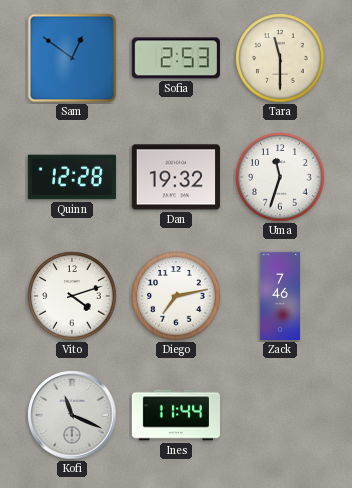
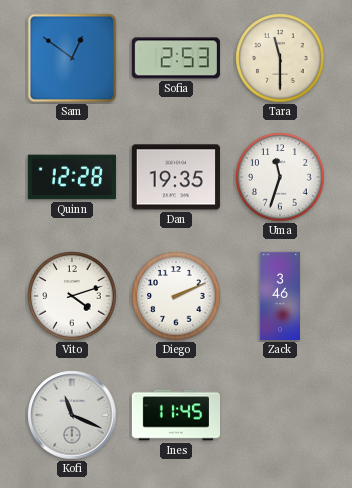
Dan: 19:32 -> 19:35 (176, 177)
Diego: 7:13 -> 2:11 (176, 296)
Zack: 7:46 -> 3:46 (279, 296)
Ines: 11:44 -> 11:45 (175, 415)
